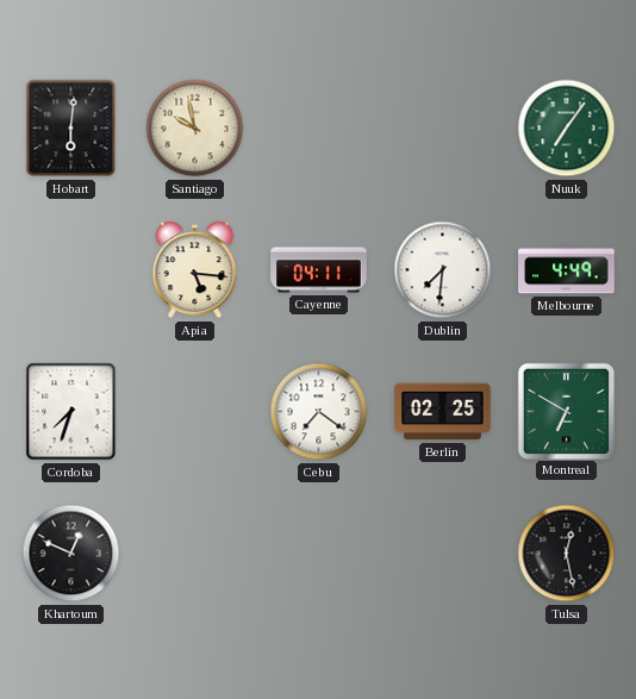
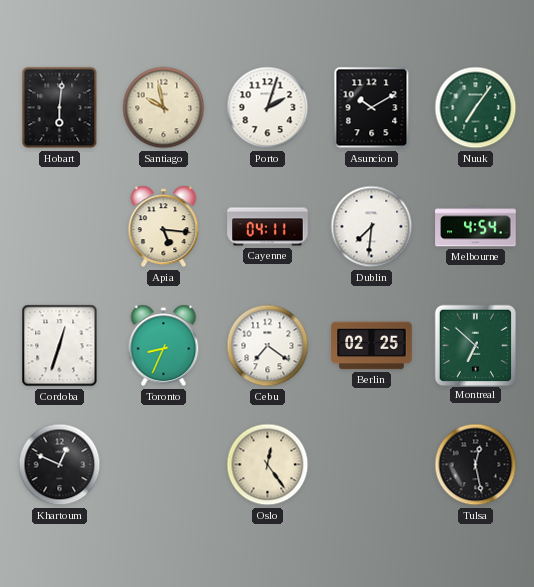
Porto: none -> 2:03 (268, 108)
Asuncion: none -> 10:10 (372, 108)
Melbourne: 4:49 -> 4:54 (476, 227)
Cordoba: 7:33 -> 12:33 (60, 346)
Toronto: none -> 8:34 (164, 346)
Montreal: 6:50 -> 6:52 (475, 345)
Oslo: none -> 12:24 (268, 465)
